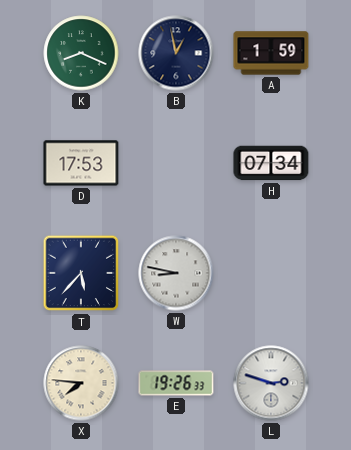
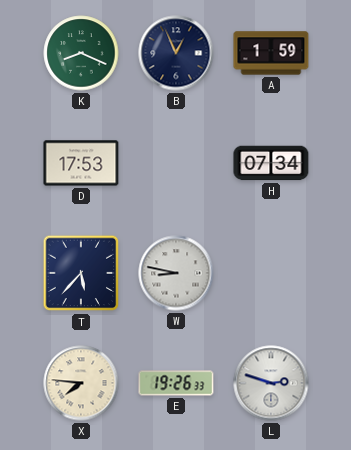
B: 12:58 -> 12:56 (176, 53)
